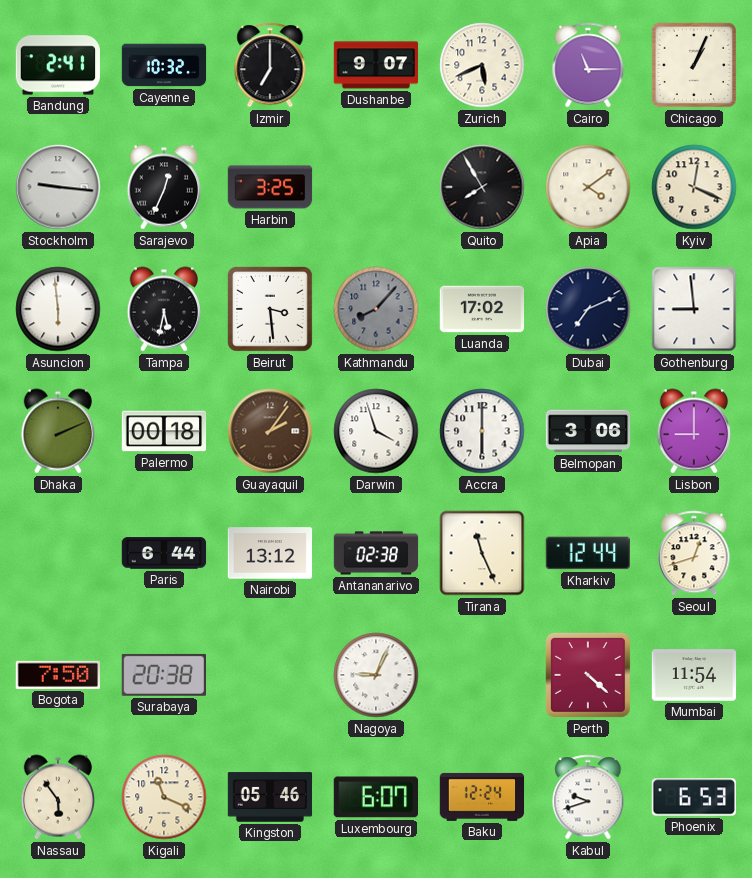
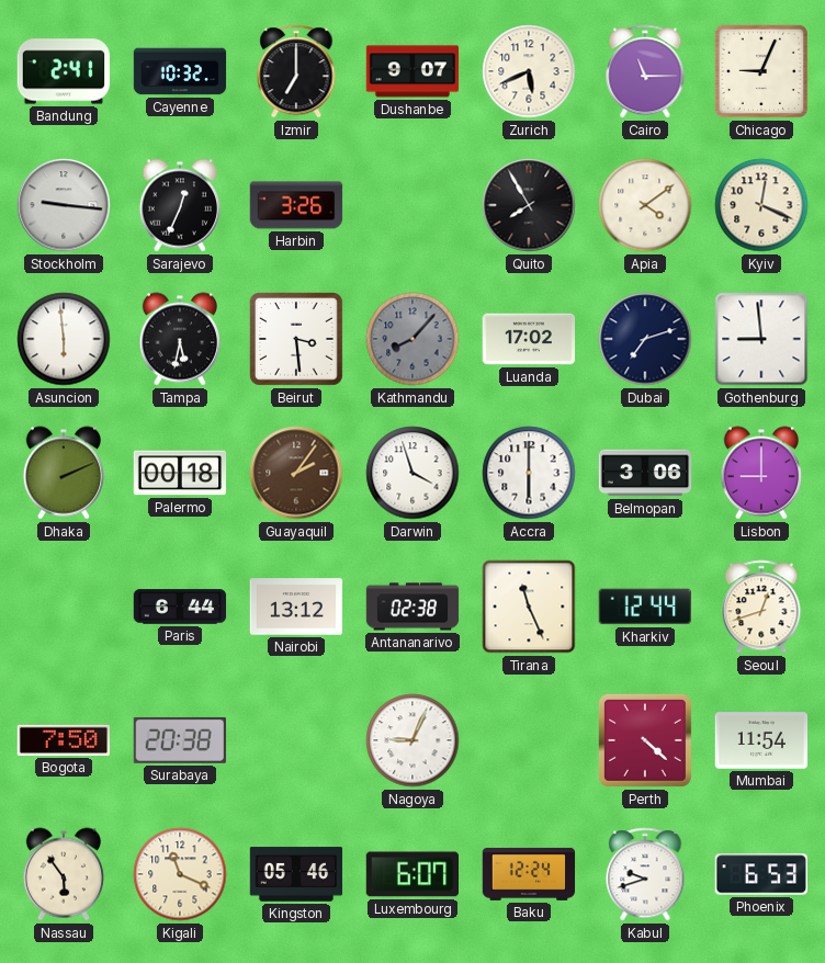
Chicago: 1:04 -> 9:04 (761, 71)
Harbin: 3:25 -> 3:26 (296, 205)
Dubai: 7:11 -> 7:12 (645, 339)
